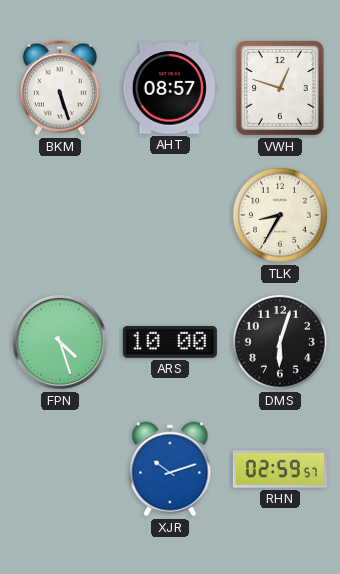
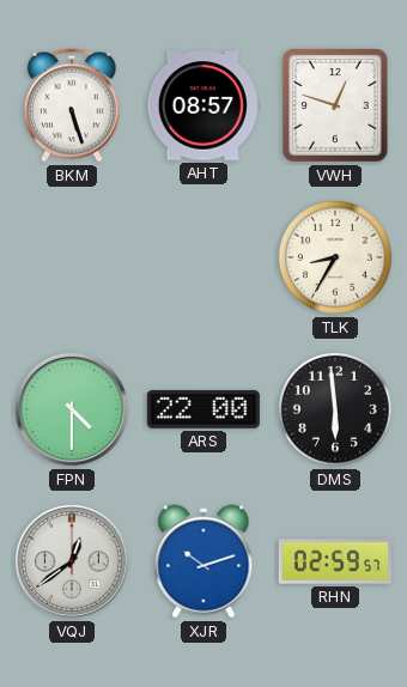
FPN: 4:27 -> 4:30 (72, 409)
ARS: 10:00 -> 22:00 (203, 409)
DMS: 6:03 -> 5:59 (335, 409)
VQJ: none -> 12:39 (72, 561)
